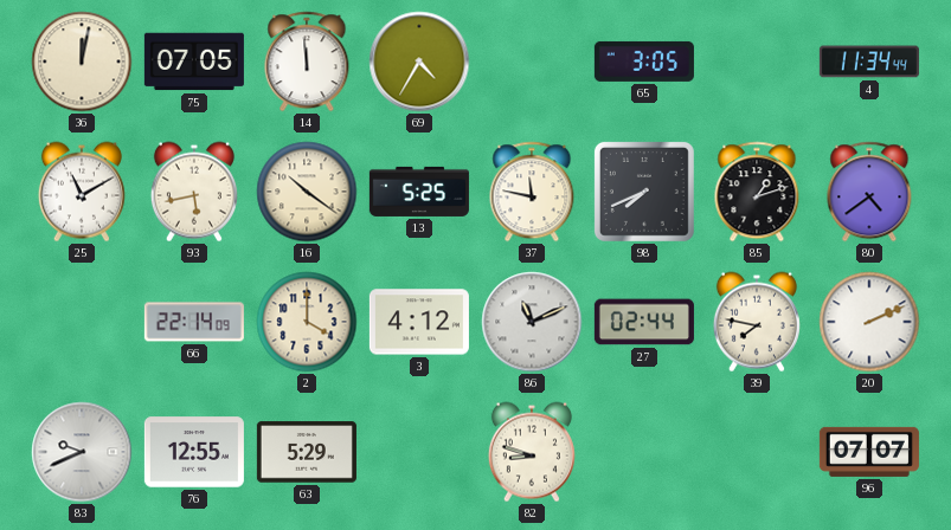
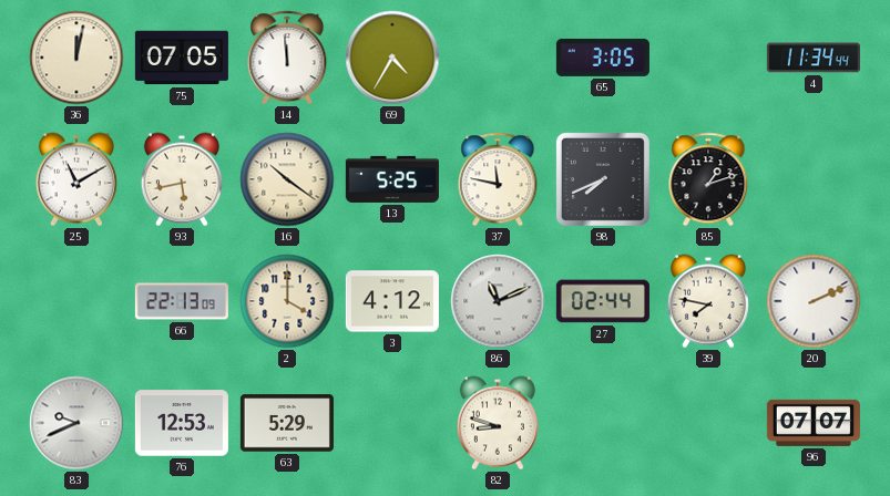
80: 4:39 -> none (869, 192)
66: 22:14 -> 22:13 (182, 301)
76: 12:55 -> 12:53 (182, 423)
